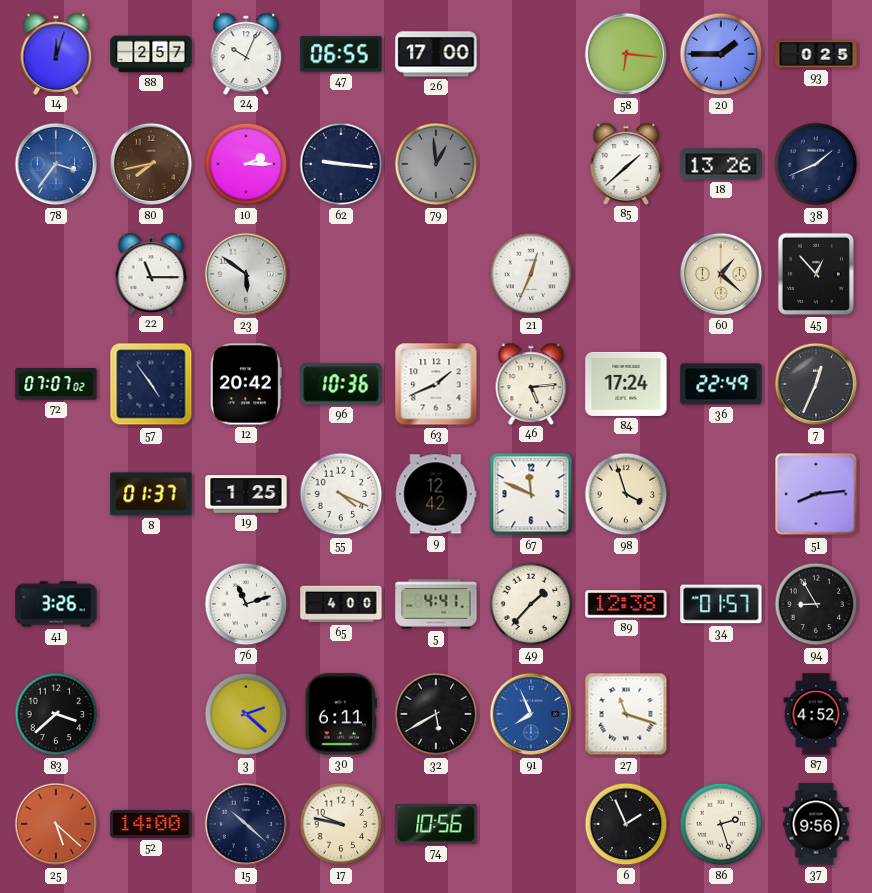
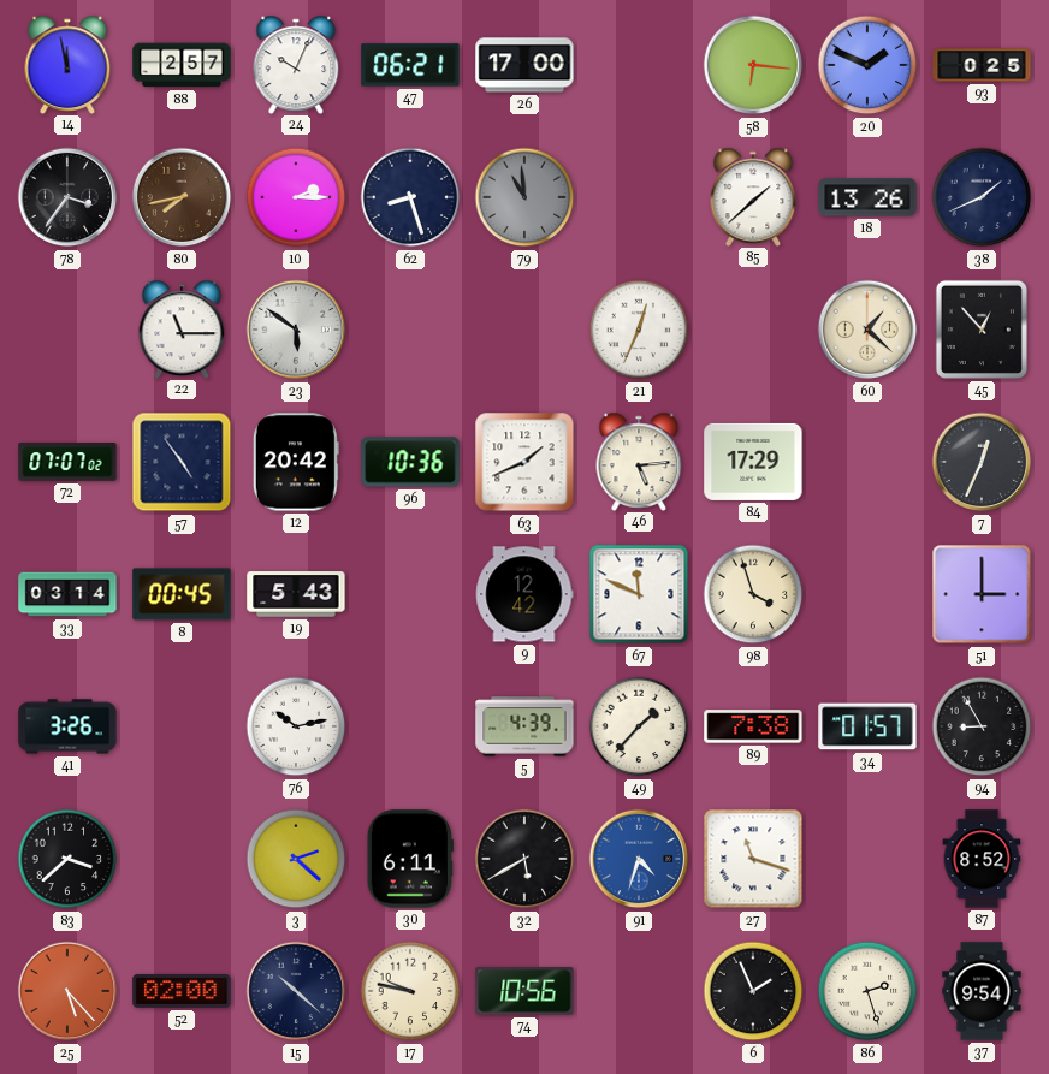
14: 12:03 -> 11:58 (67, 64)
47: 06:55 -> 06:21 (410, 65)
20: 1:45 -> 1:49 (867, 65)
78 dial: blue -> black (67, 197)
62: 9:16 -> 8:27 (410, 197)
79: 12:59 -> 10:59 (524, 197)
84: 17:24 -> 17:29 (753, 462)
36: 22:49 -> none (721, 384)
33: none -> 03:14 (67, 594)
8: 01:37 -> 00:45 (182, 594)
19: 1:25 -> 5:43 (296, 594)
55: 4:19 -> none (341, 494)
51: 8:14 -> 3:00 (982, 594)
76: 11:12 -> 10:13 (296, 726)
65: 4:00 -> none (341, 604)
5: 4:41 -> 4:39 (524, 726)
89: 12:38 -> 7:38 (753, 726)
91: 7:56 -> 4:33 (639, 859)
87: 4:52 -> 8:52 (982, 859)
25: 5:22 -> 5:23 (67, 991)
52: 14:00 -> 02:00 (182, 991)
37: 9:56 -> 9:54 (982, 991)
